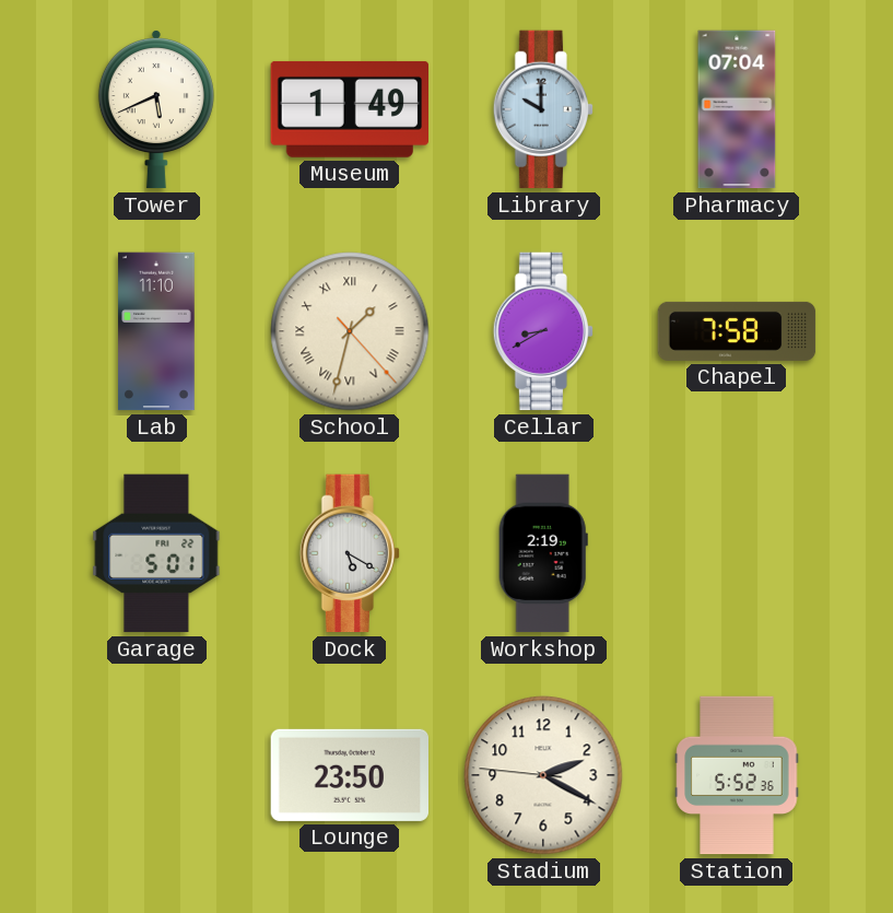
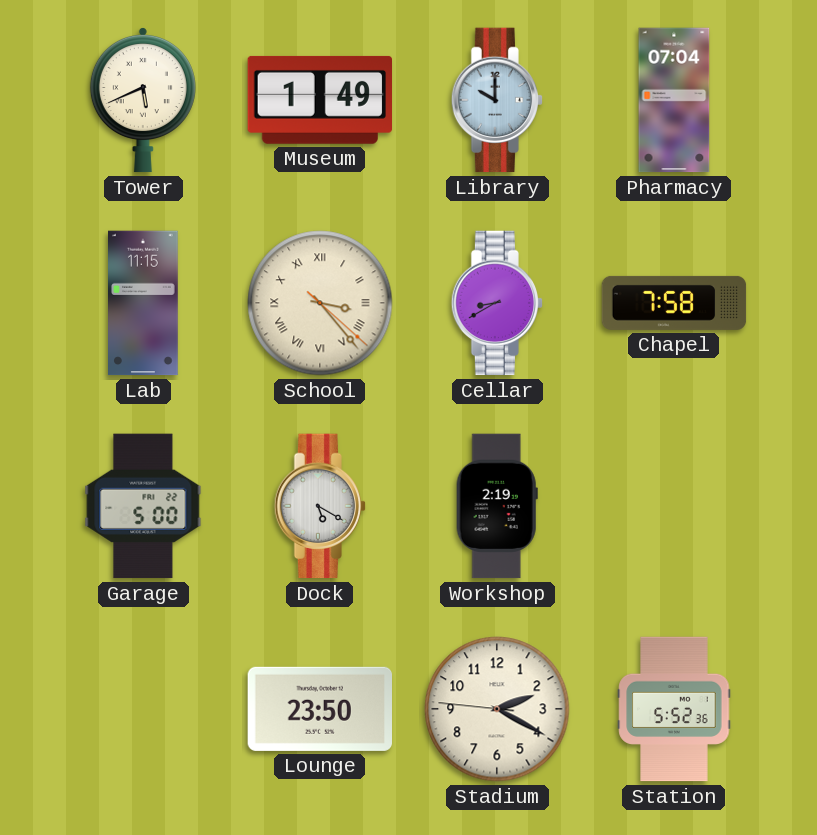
Lab: 11:10 -> 11:15 (144, 303)
School: 1:32 -> 3:23 (320, 303)
Garage: 5:01 -> 5:00 (143, 506)
